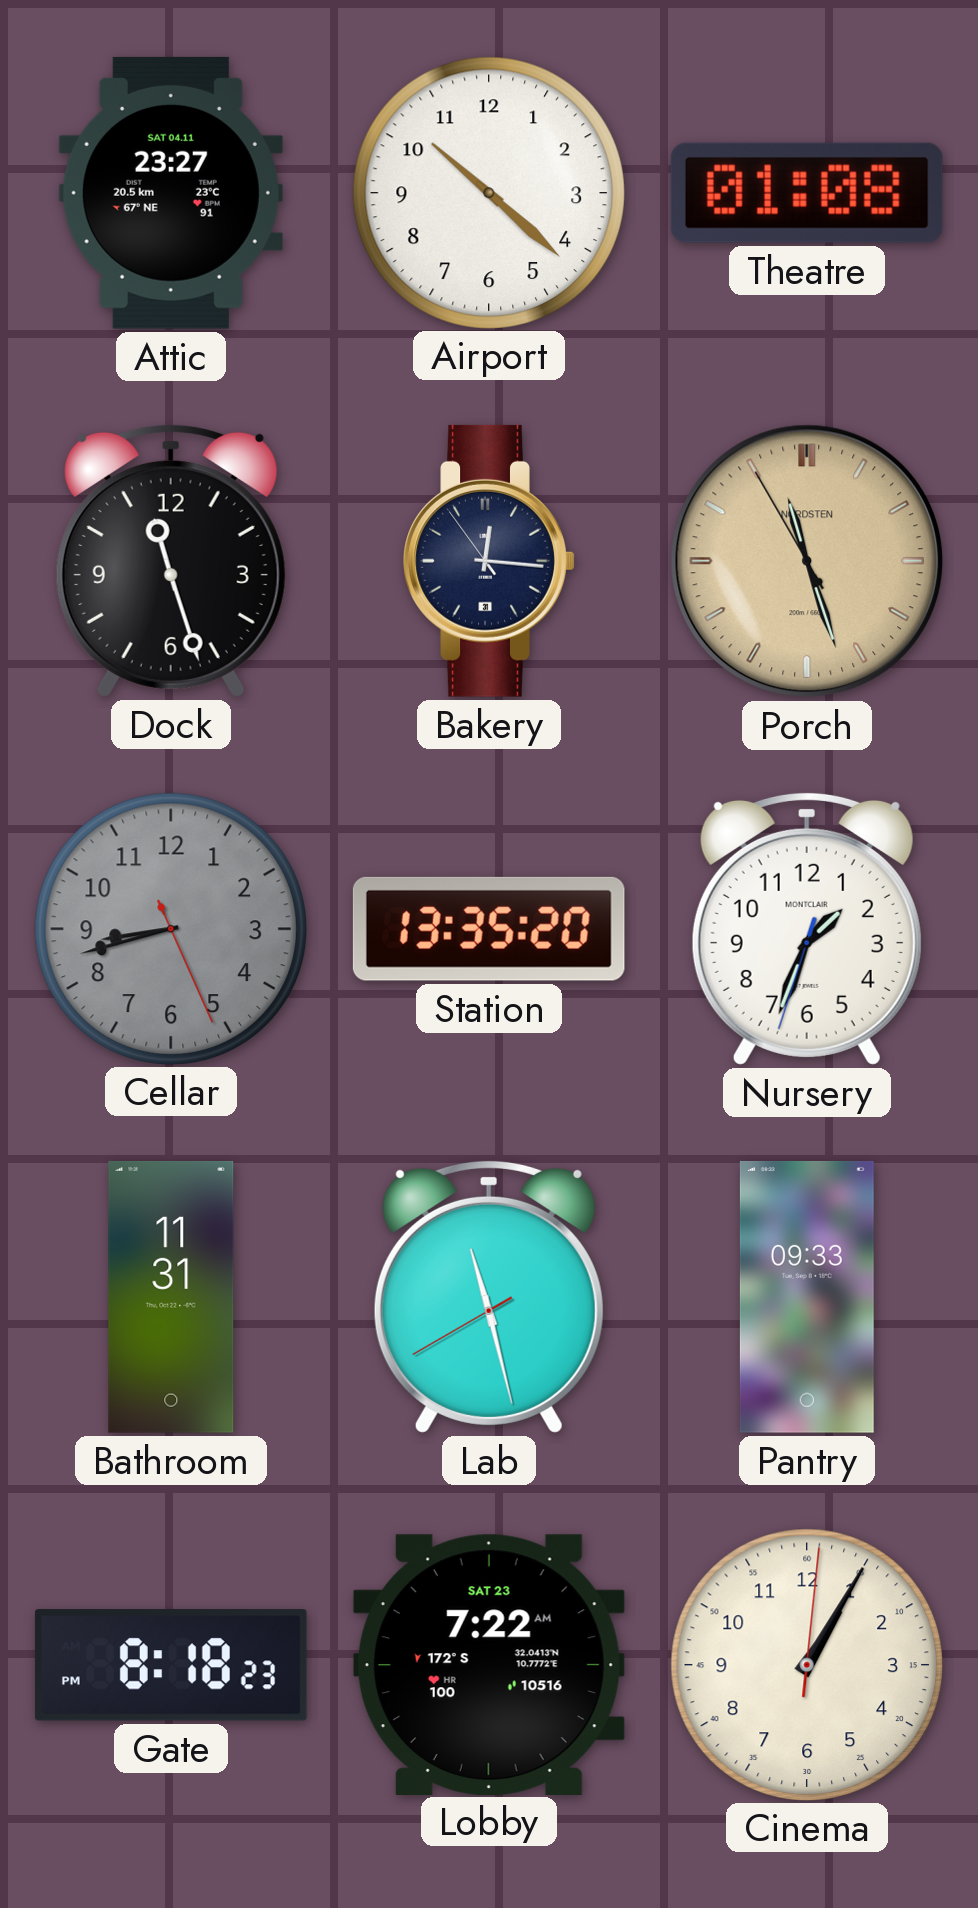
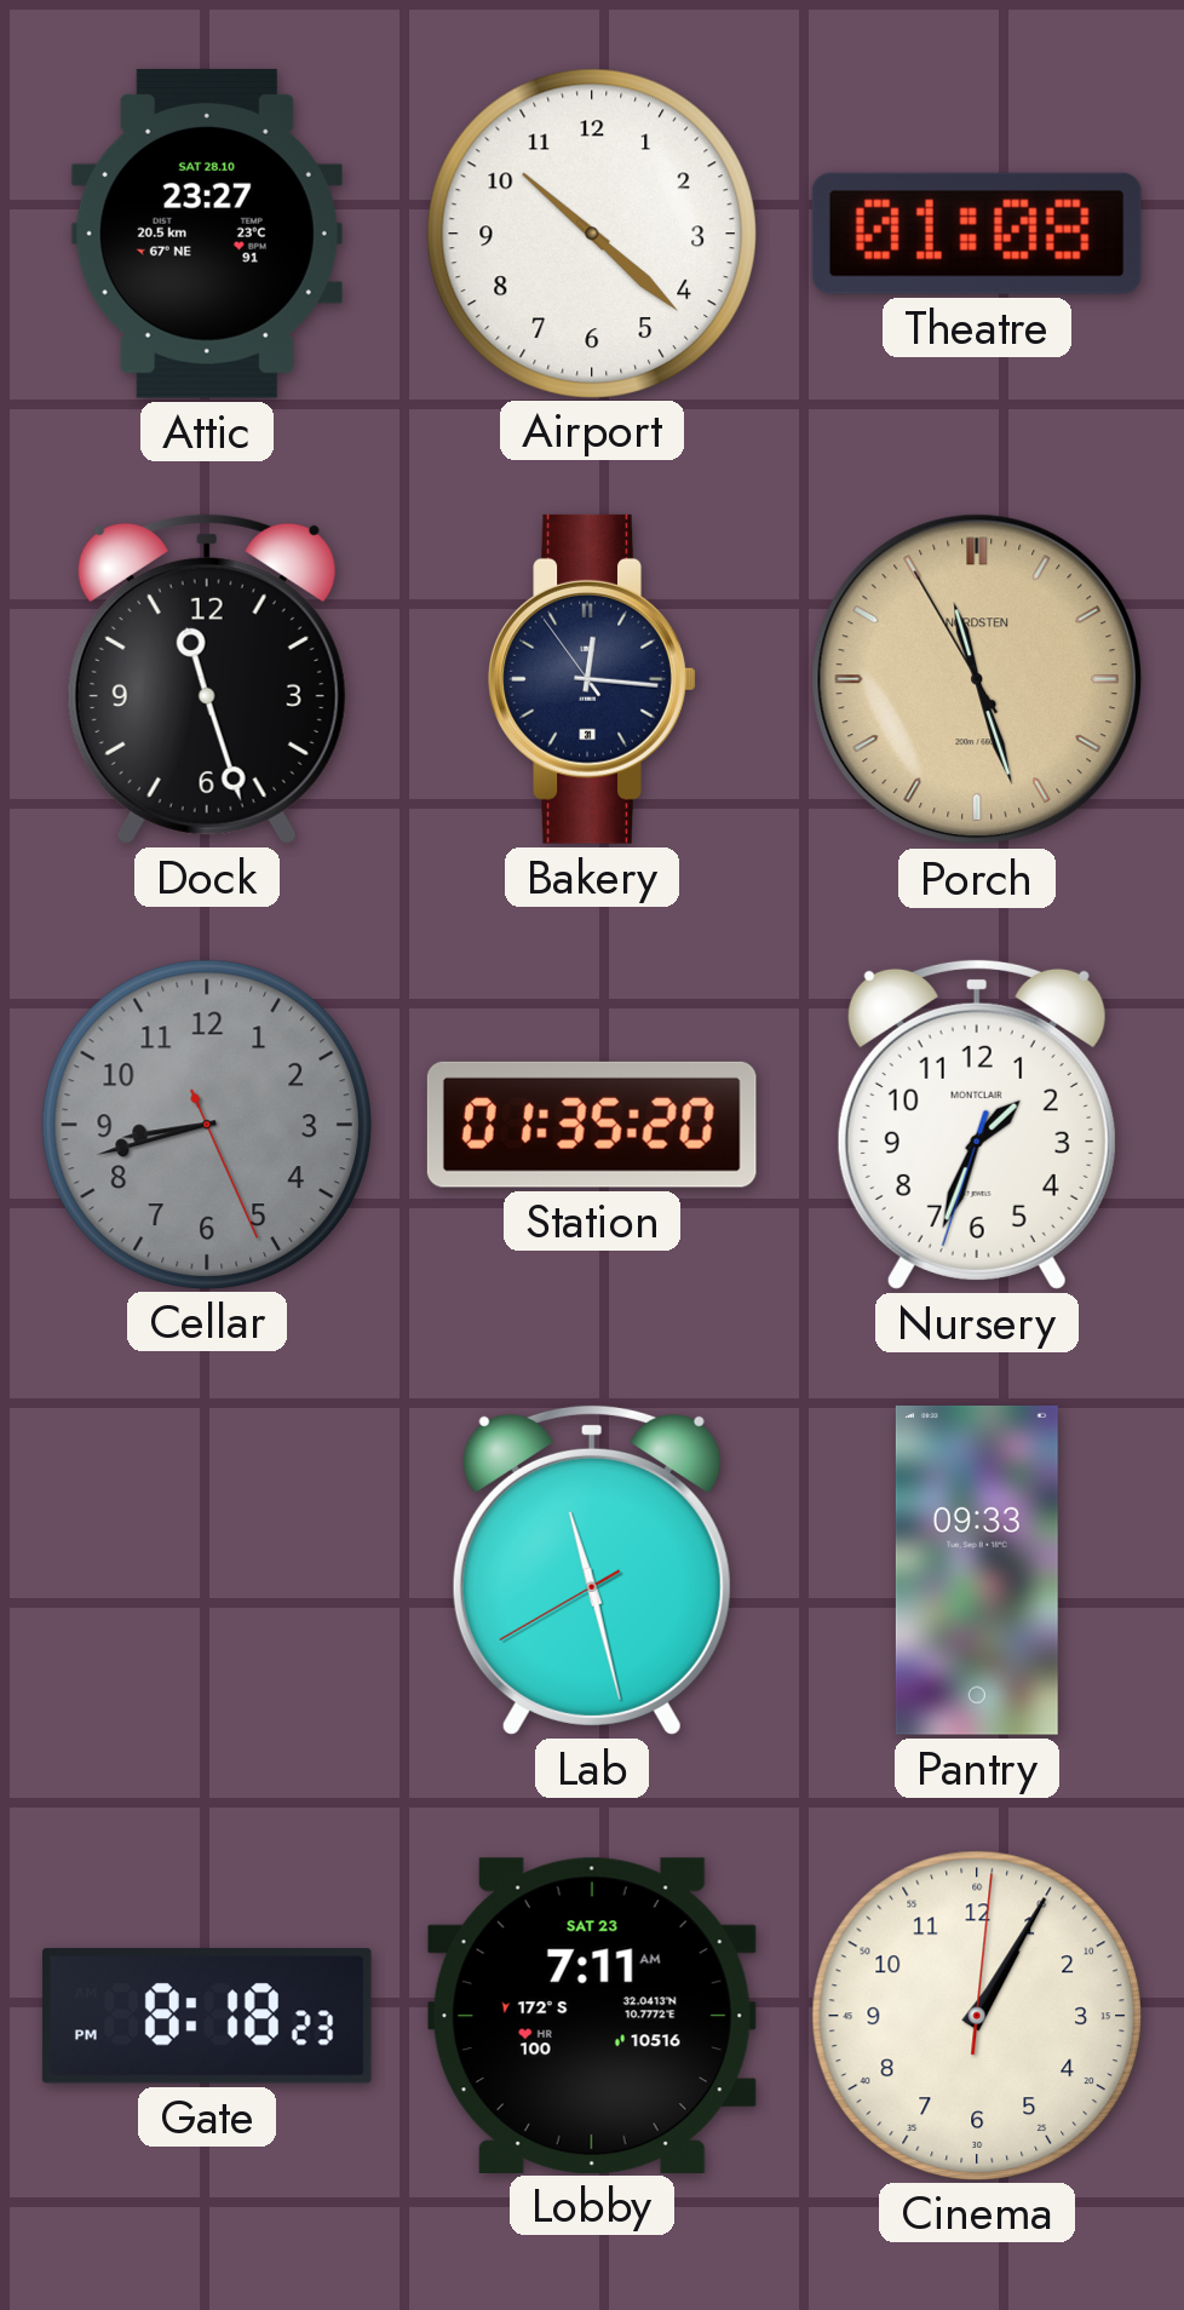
Attic date: SAT 04.11 -> SAT 28.10 (207, 234)
Station: 13:35 -> 01:35 (592, 1125)
Bathroom: 11:31 -> none (171, 1297)
Lobby: 7:22 -> 7:11 (592, 2015)
